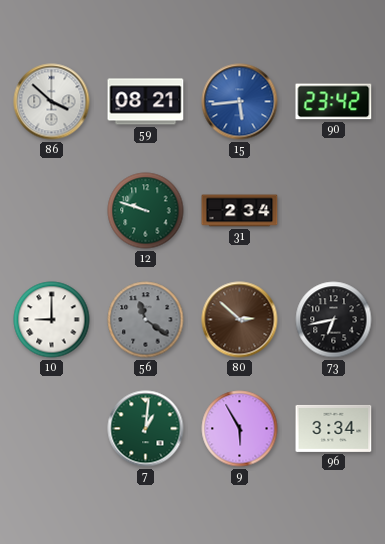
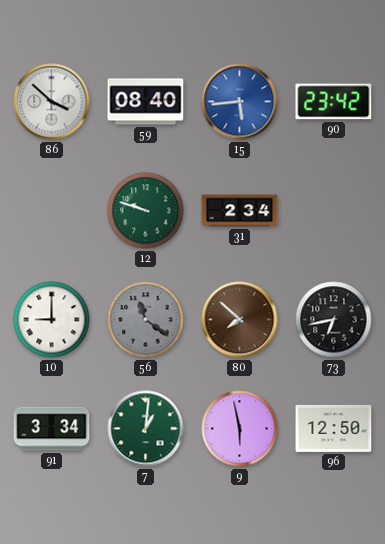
59: 08:21 -> 08:40 (146, 102)
80: 2:52 -> 7:52 (240, 320)
91: none -> 3:34 (52, 429)
9: 5:55 -> 5:58 (240, 429)
96: 3:34 -> 12:50 (334, 428)
